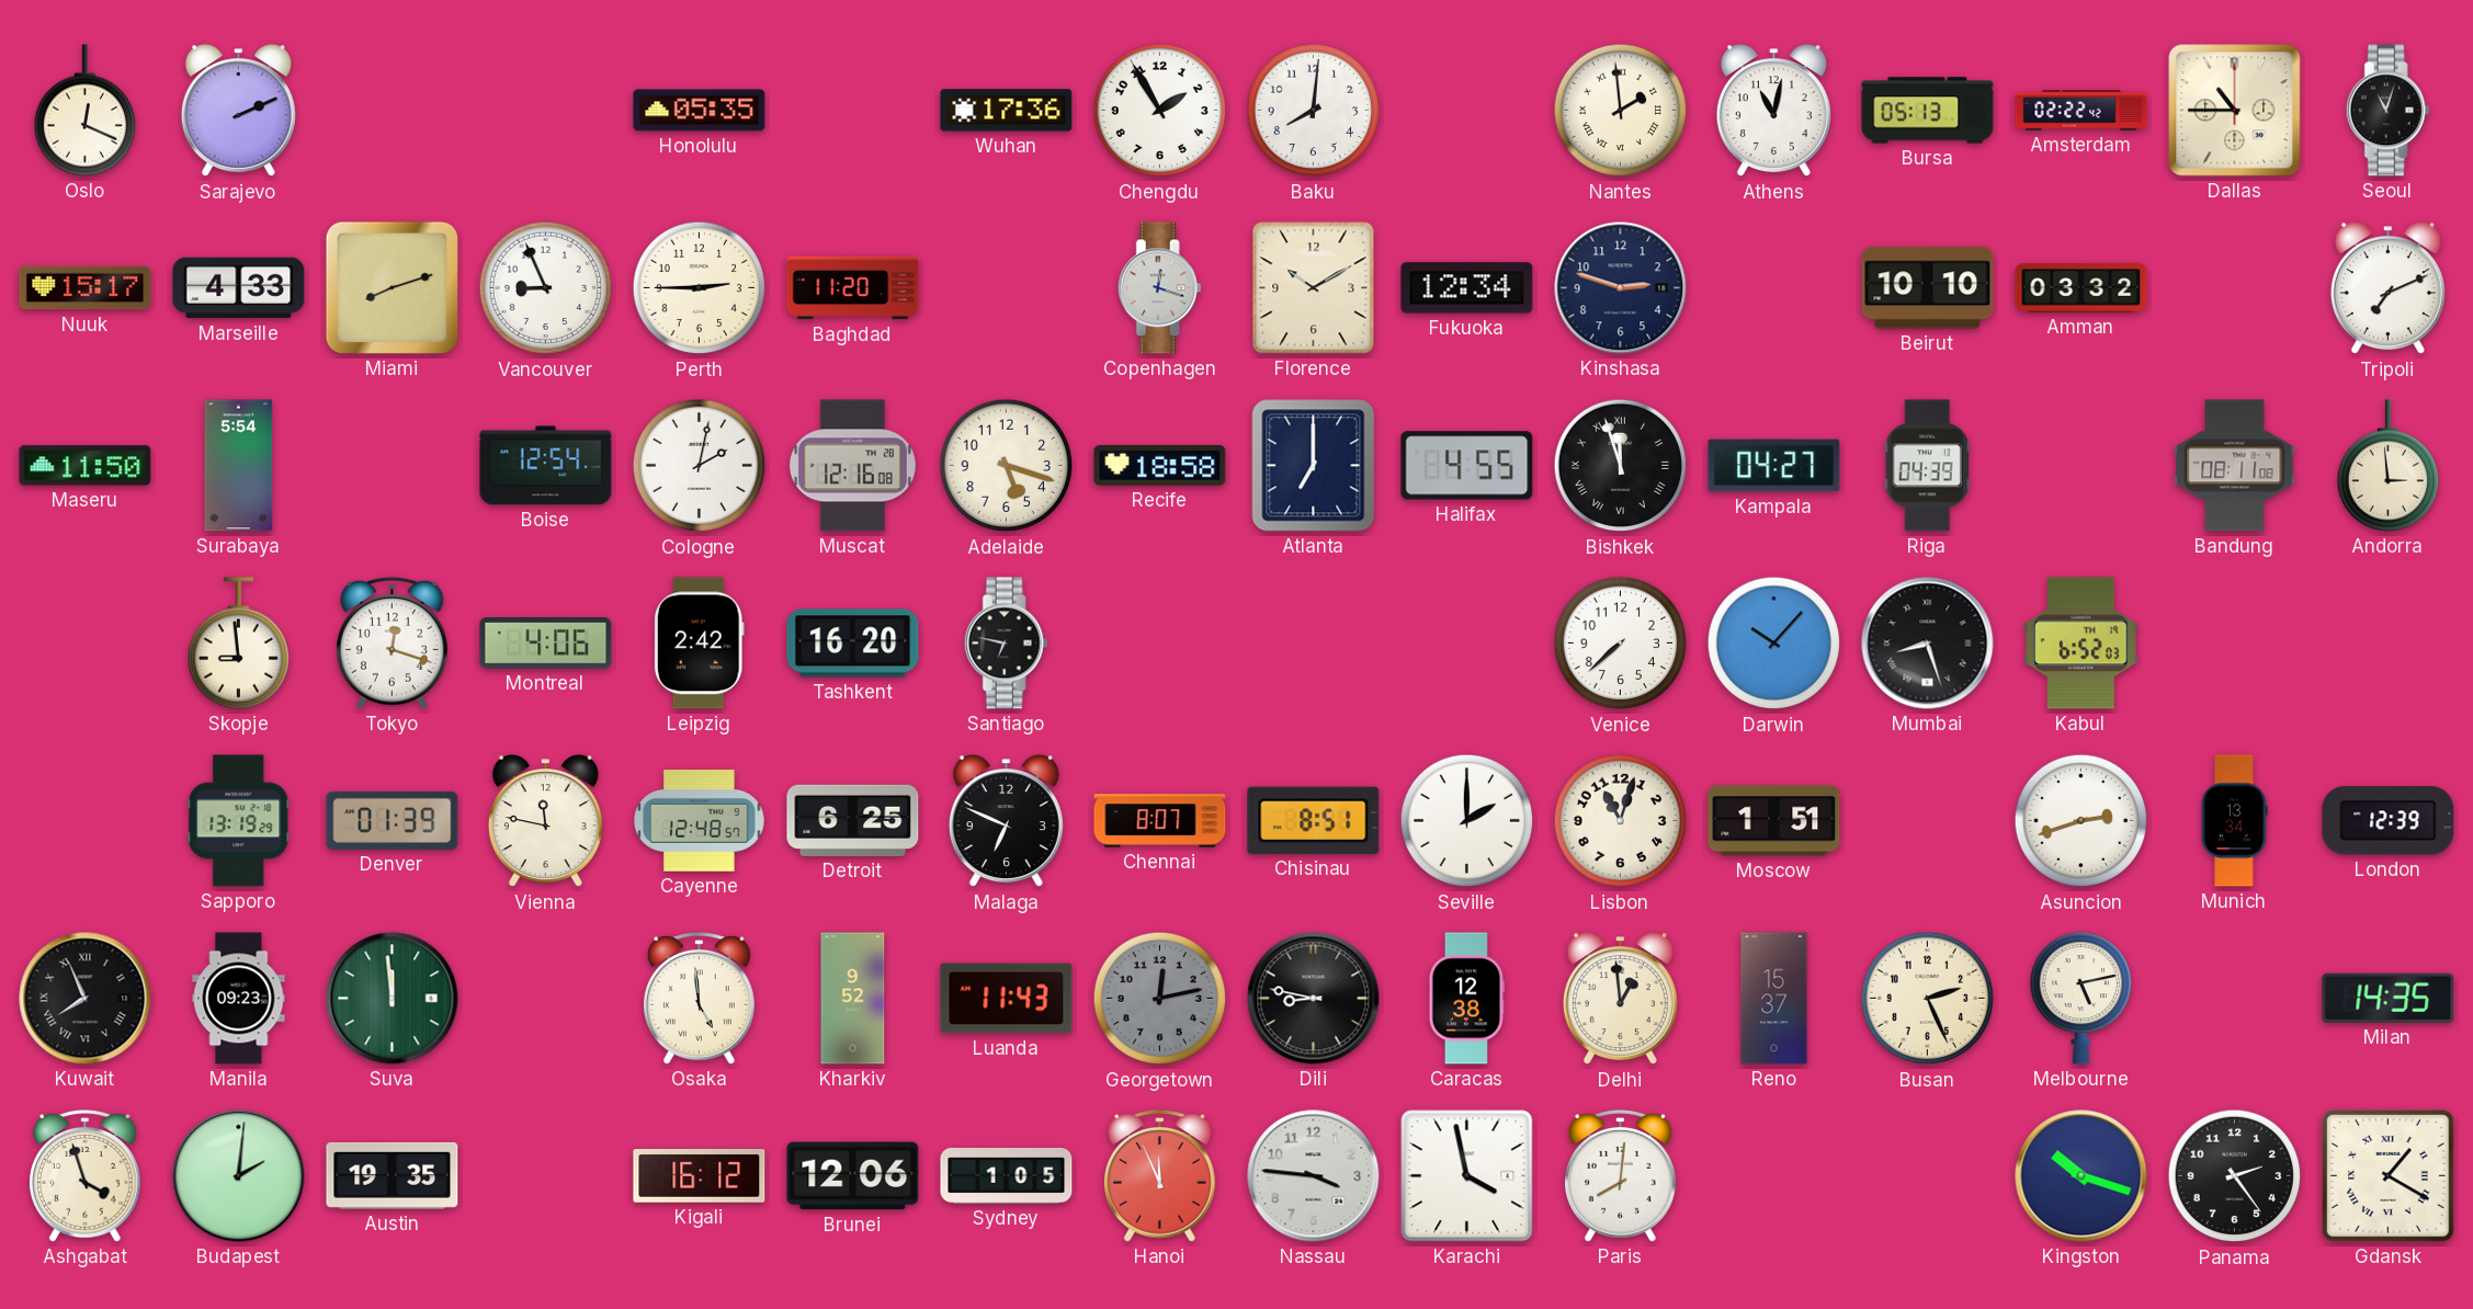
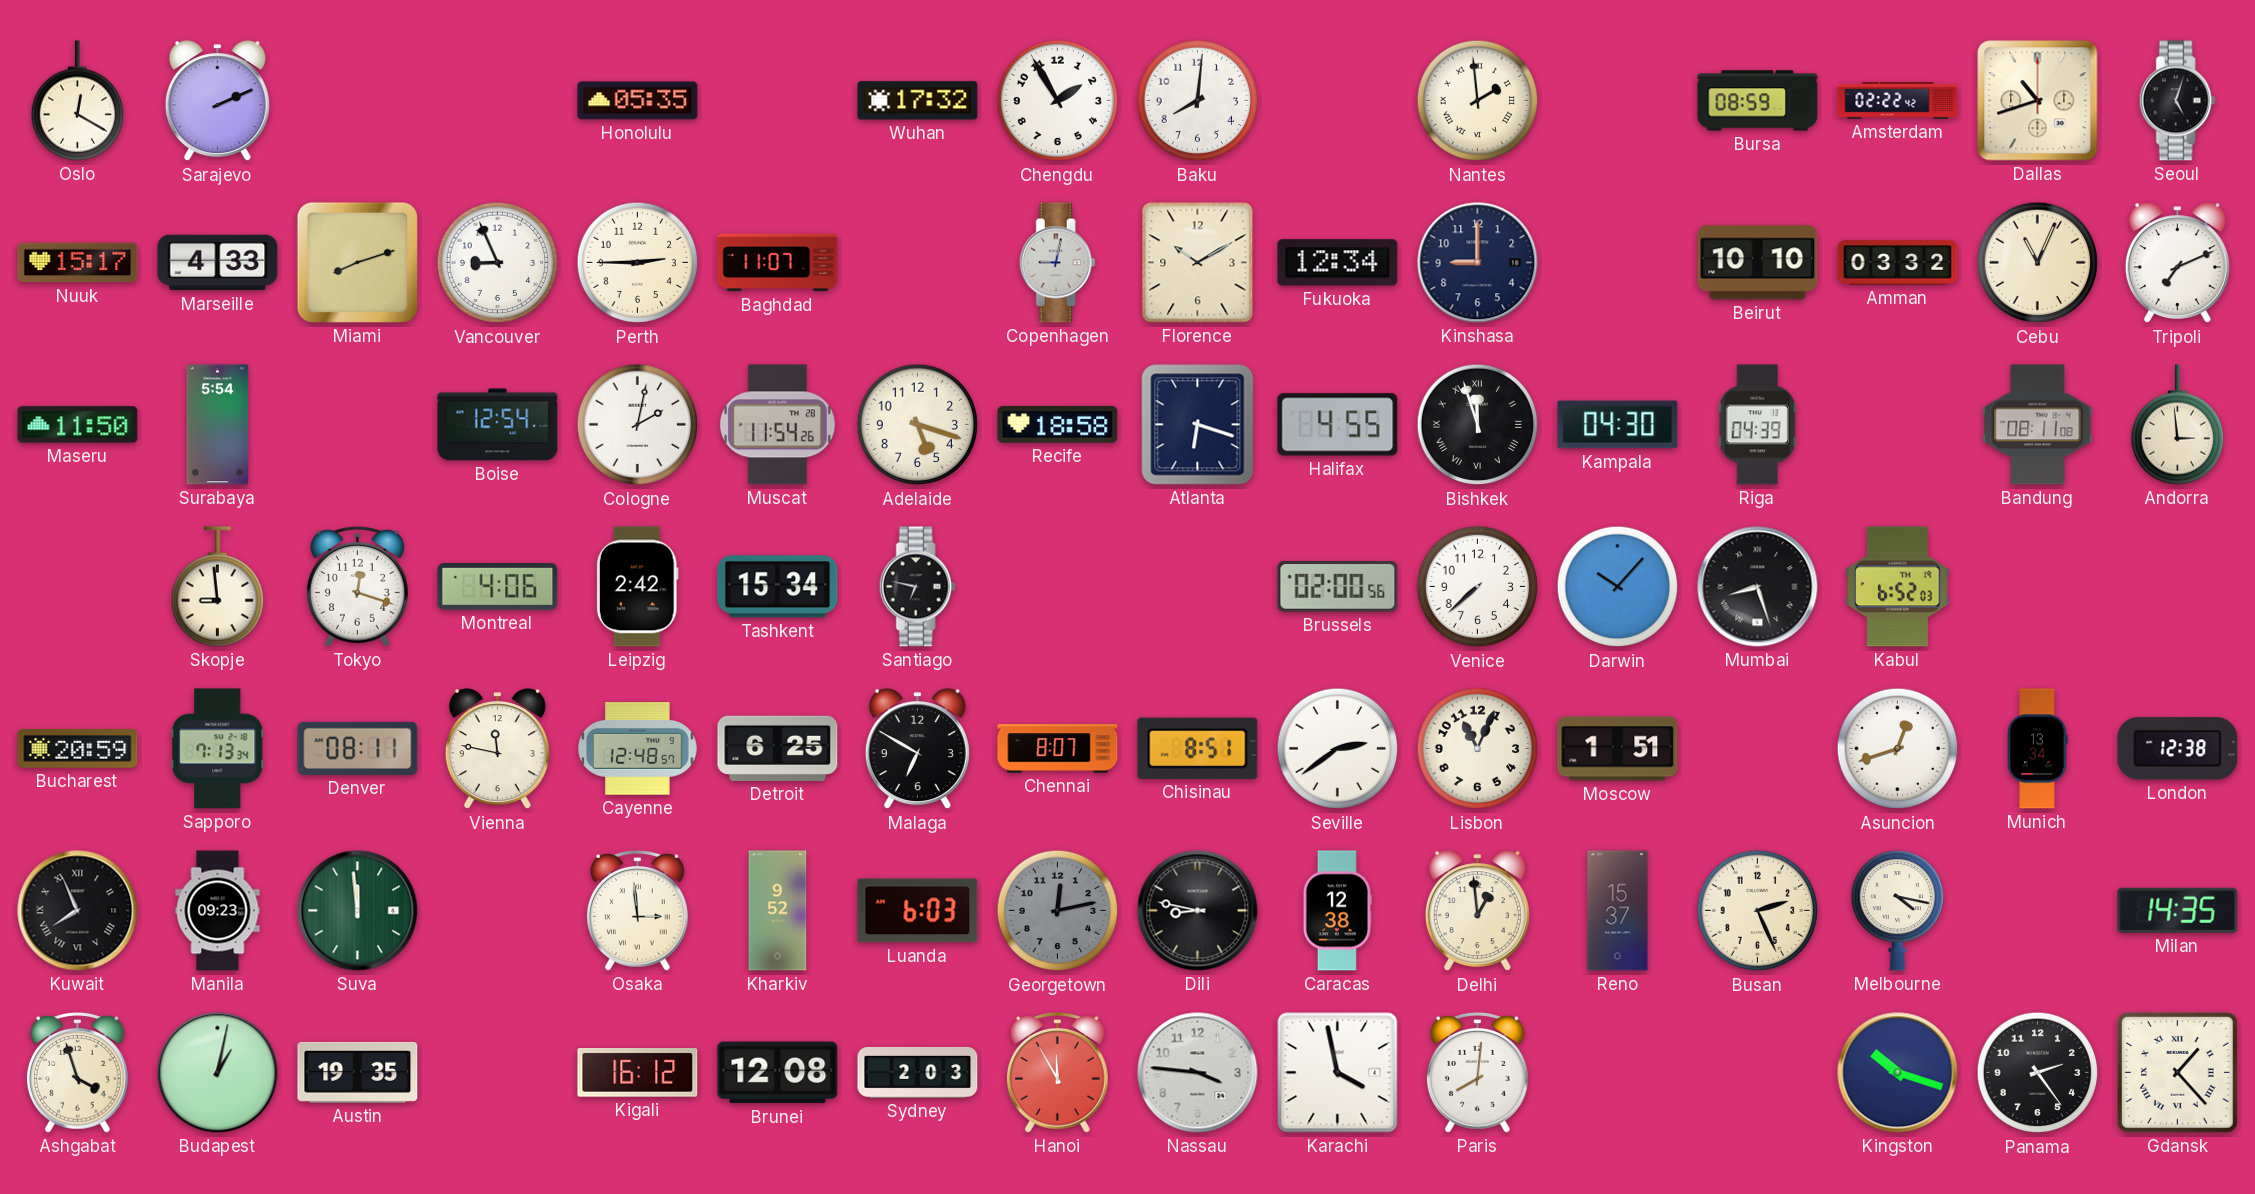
Oslo: 12:19 -> 12:20 (77, 101)
Wuhan: 17:36 -> 17:32 (918, 101)
Athens: 11:02 -> none (1773, 111)
Bursa: 05:13 -> 08:59 (1758, 101)
Dallas: 10:45 -> 10:42 (2038, 101)
Seoul: 11:03 -> 5:03 (2177, 101)
Baghdad: 11:20 -> 11:07 (778, 263)
Copenhagen: 12:18 -> 9:02 (1057, 263)
Kinshasa: 2:48 -> 9:00 (1478, 263)
Cebu: none -> 11:04 (2038, 263)
Muscat: 12:16 -> 11:54 (777, 425)
Atlanta: 7:00 -> 6:18 (1198, 425)
Kampala: 04:27 -> 04:30 (1618, 425)
Tashkent: 16:20 -> 15:34 (778, 587)
Brussels: none -> 02:00 (1338, 587)
Bucharest: none -> 20:59 (78, 749)
Sapporo: 13:19 -> 7:13 (218, 749)
Denver: 01:39 -> 08:11 (358, 748)
Malaga: 6:49 -> 6:50 (917, 749)
Seville: 2:00 -> 2:39 (1338, 749)
Lisbon: 11:03 -> 11:04 (1478, 749)
Asuncion: 2:42 -> 12:42 (1898, 749)
London: 12:39 -> 12:38 (2178, 749)
Osaka: 4:59 -> 2:59 (637, 911)
Luanda: 11:43 -> 6:03 (918, 911)
Melbourne: 5:13 -> 4:17 (1897, 911)
Budapest: 2:01 -> 1:02 (218, 1073)
Brunei: 12:06 -> 12:08 (778, 1073)
Sydney: 1:05 -> 2:03 (918, 1072)
Hanoi: 11:56 -> 11:55 (1057, 1073)
Gdansk: 1:20 -> 1:23 (2177, 1072)
